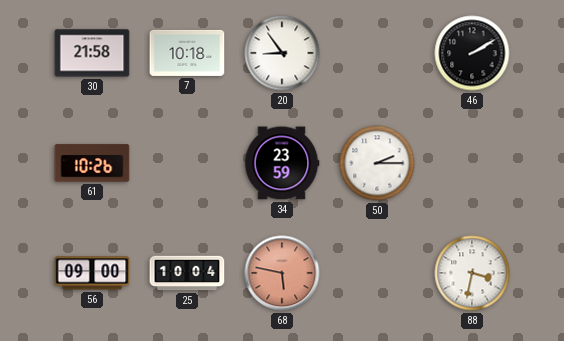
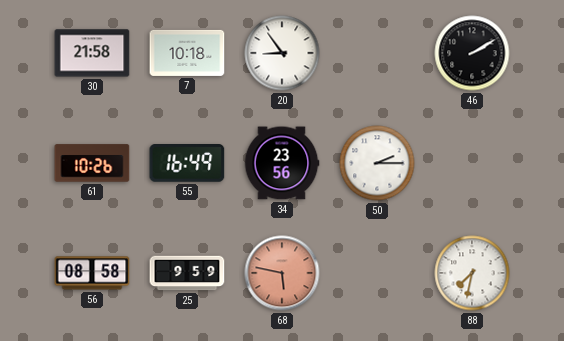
55: none -> 16:49 (187, 164)
34: 23:59 -> 23:56 (282, 163)
56: 09:00 -> 08:58 (92, 273)
25: 10:04 -> 9:59 (187, 273)
88: 3:32 -> 7:32 (472, 273)
